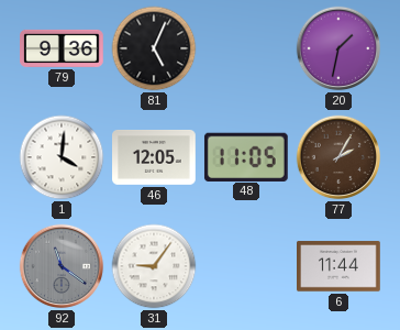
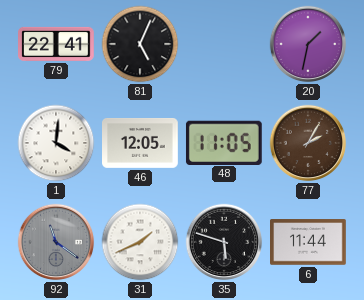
79: 9:36 -> 22:41 (57, 44)
31: 9:06 -> 1:41 (140, 242)
35: none -> 5:48 (224, 242)
